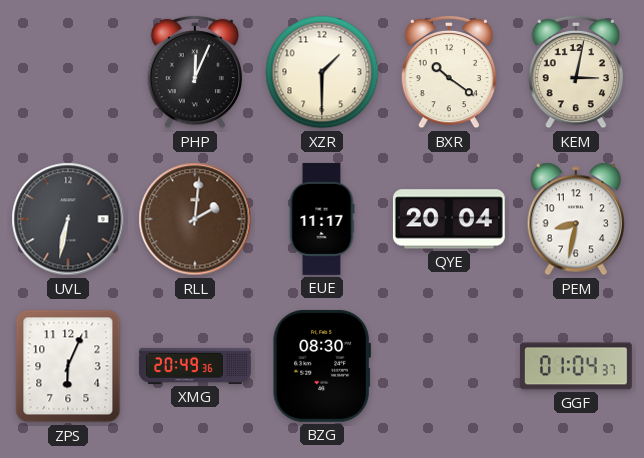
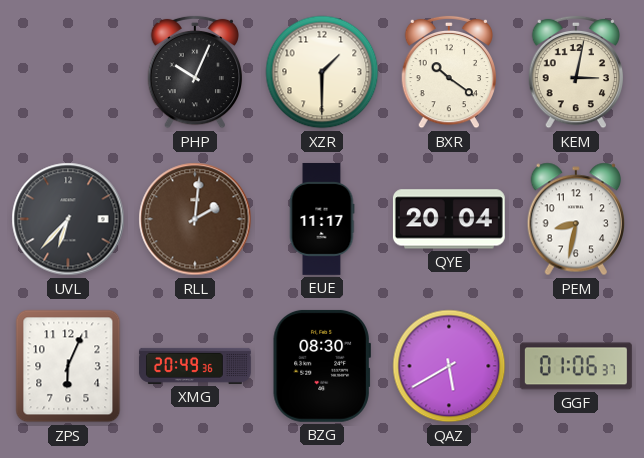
PHP: 12:04 -> 10:04 (195, 72)
UVL: 6:32 -> 6:37 (68, 219)
QAZ: none -> 5:40 (449, 366)
GGF: 01:04 -> 01:06 (576, 366)
